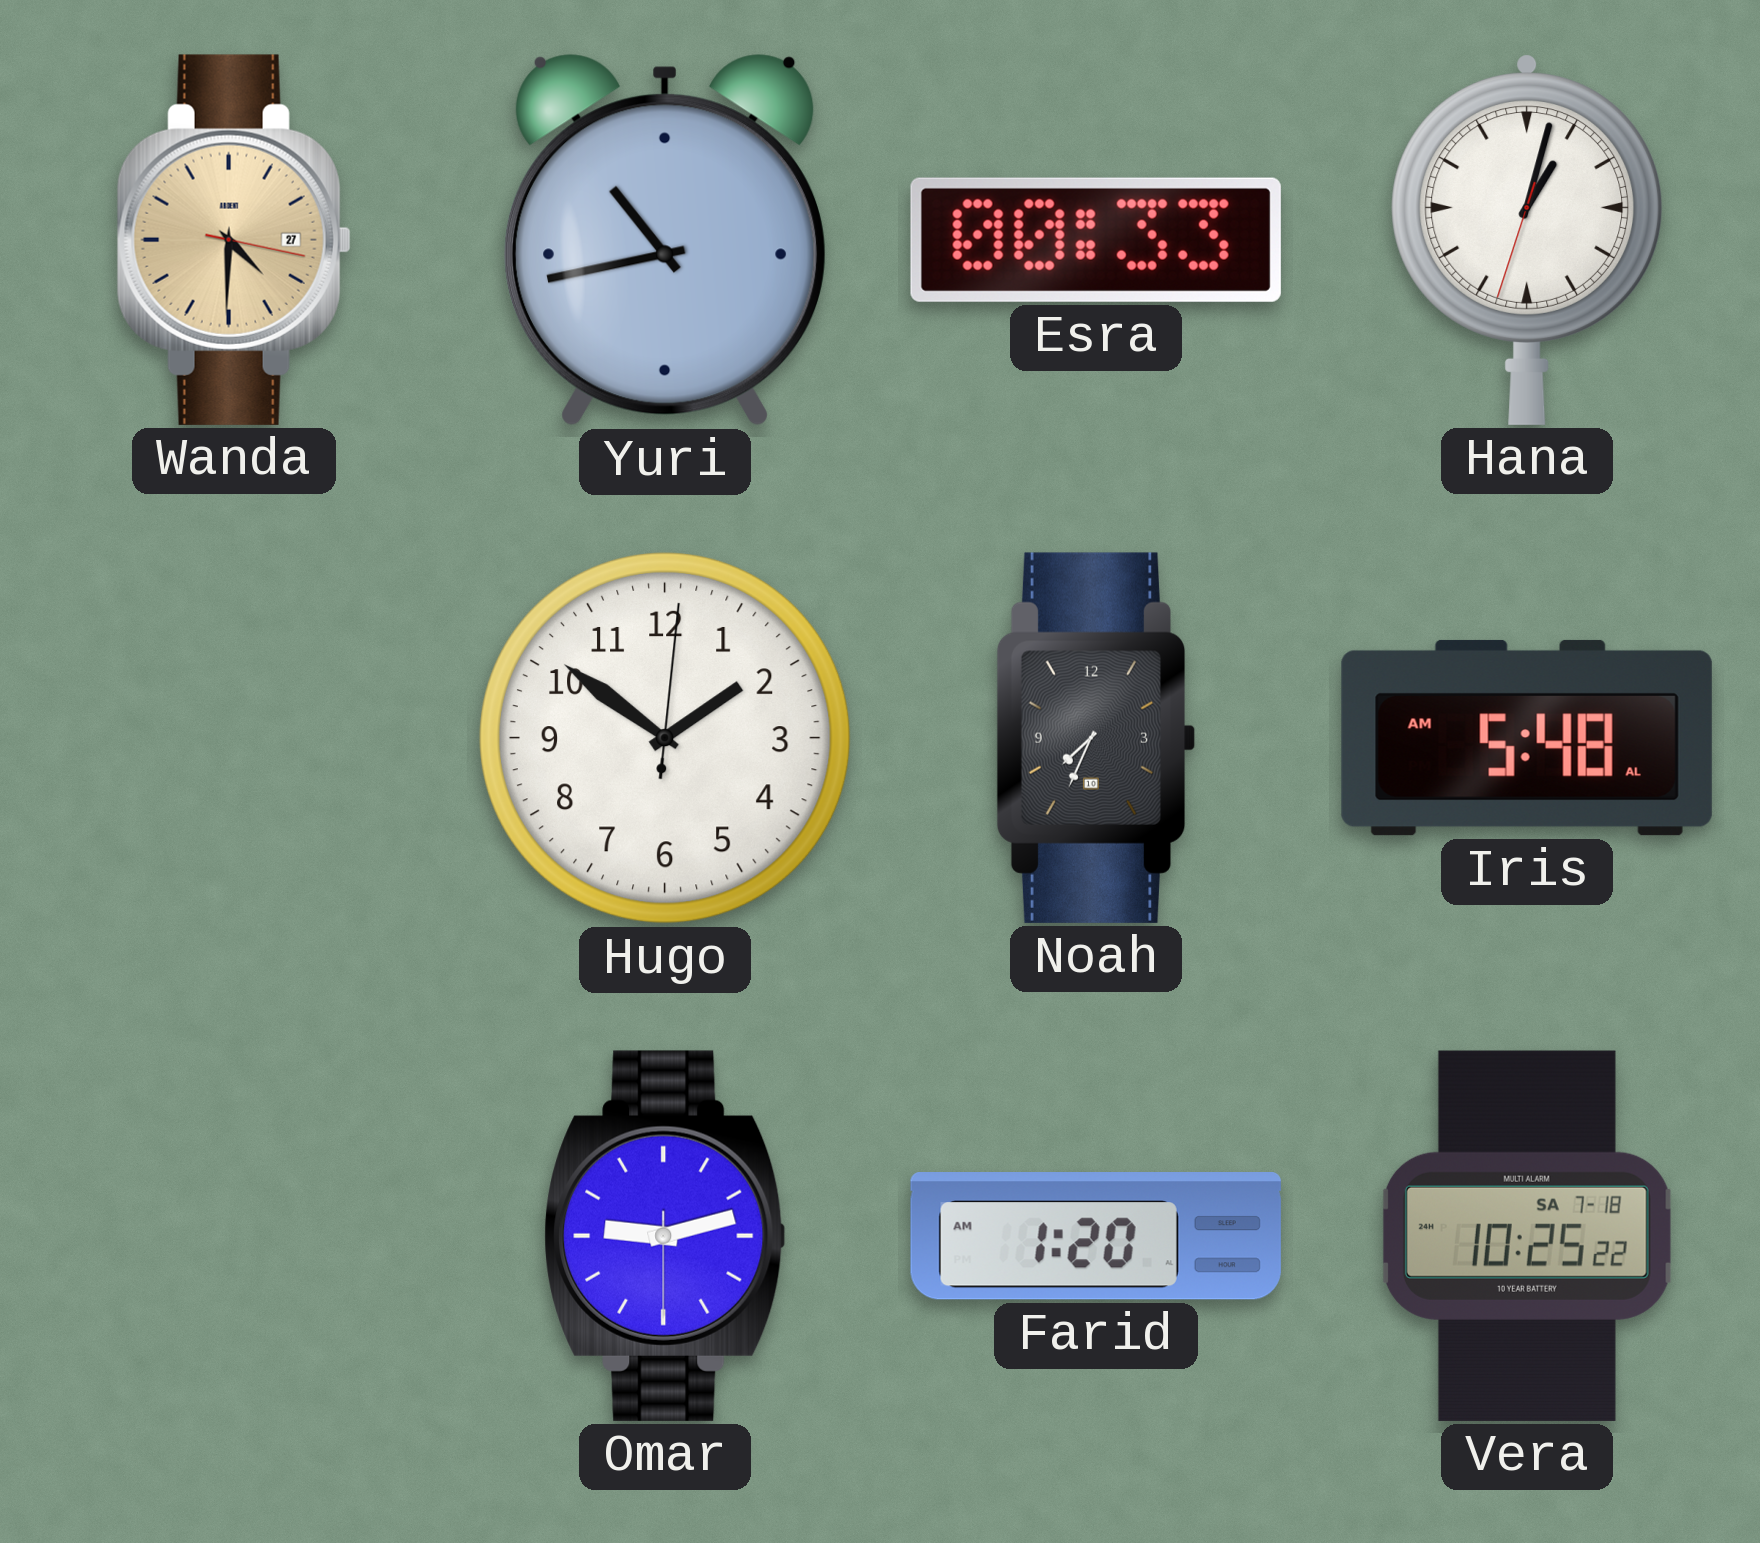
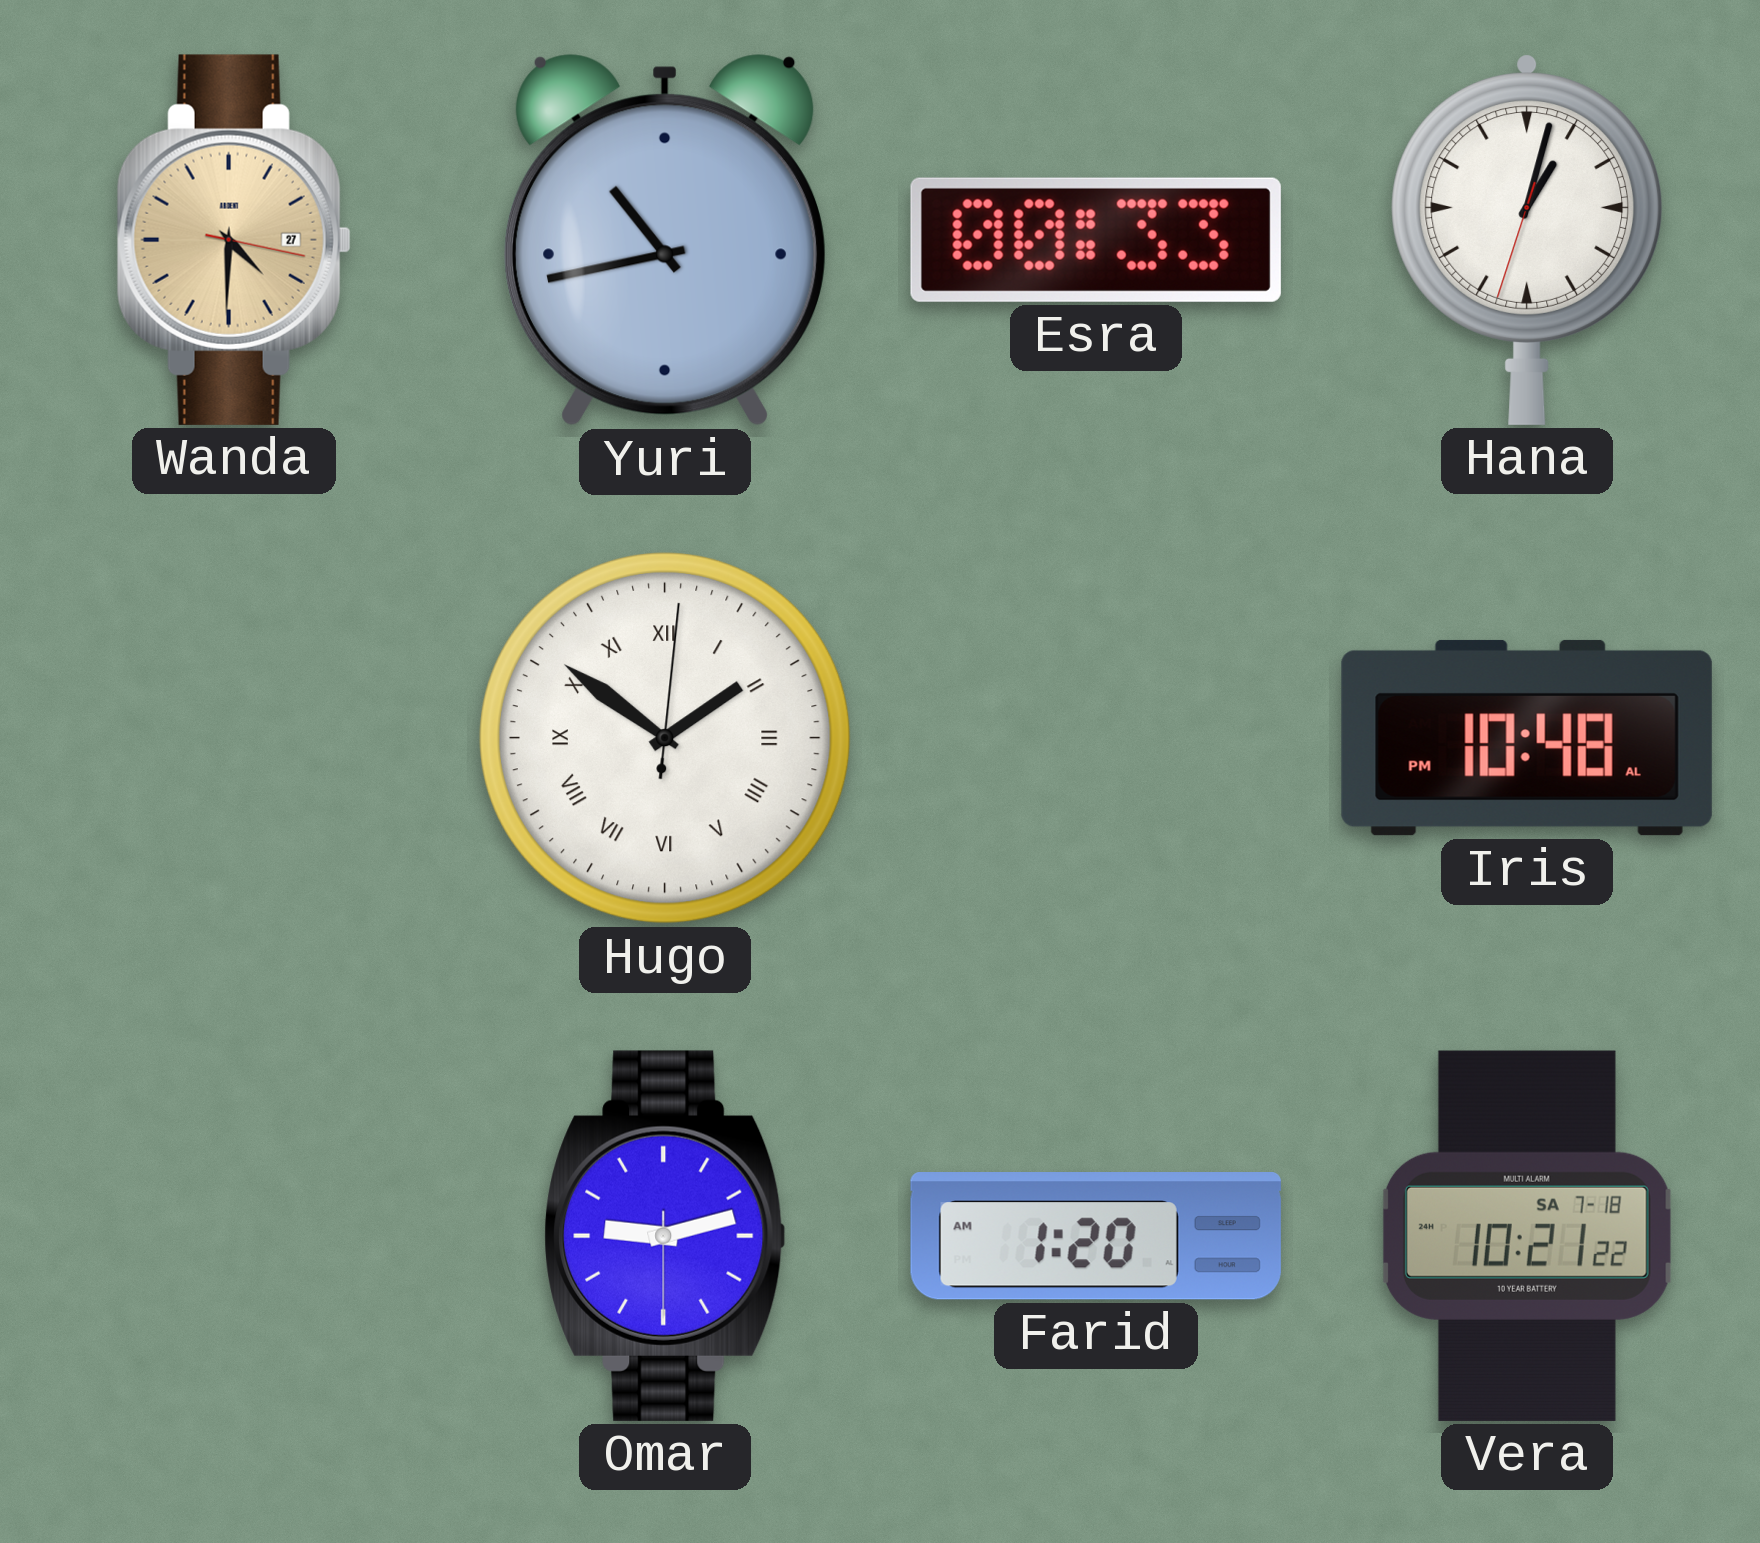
Hugo numerals: Arabic -> Roman (665, 738)
Noah: 7:34 -> none (1096, 738)
Iris: 5:48 -> 10:48 (1527, 738)
Vera: 10:25 -> 10:21 (1527, 1236)
